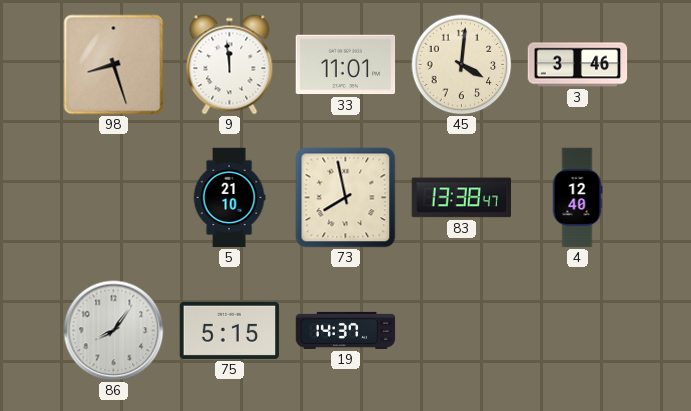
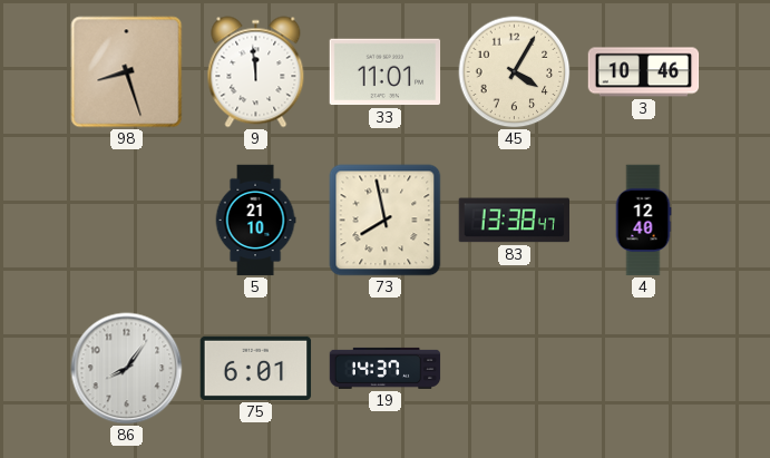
45: 4:01 -> 4:05 (515, 72)
3: 3:46 -> 10:46 (644, 72)
75: 5:15 -> 6:01 (256, 368)
